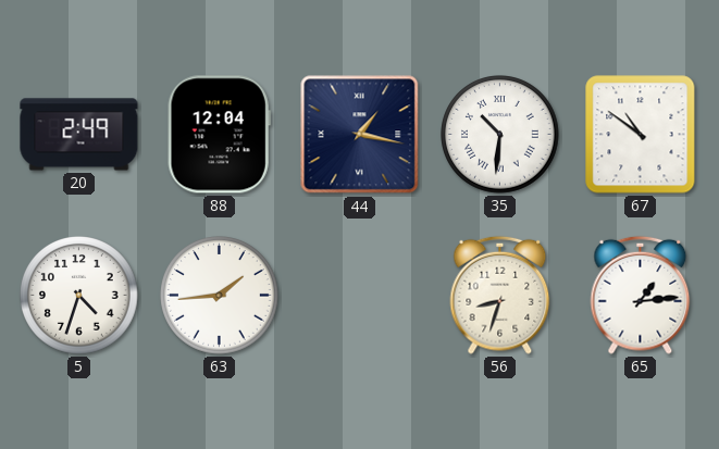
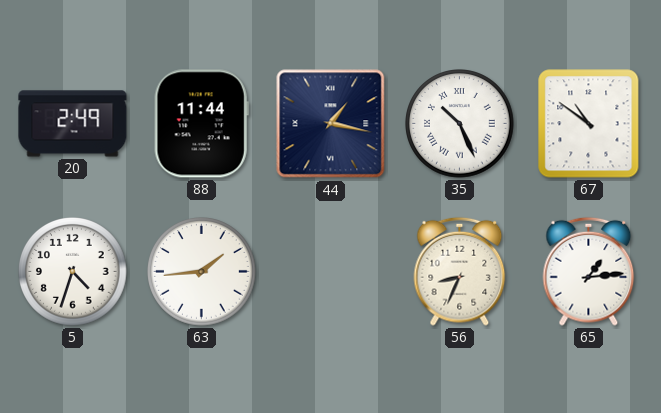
88: 12:04 -> 11:44 (201, 124)
35: 10:31 -> 10:26 (460, 124)
56: 8:33 -> 8:34 (460, 271)
